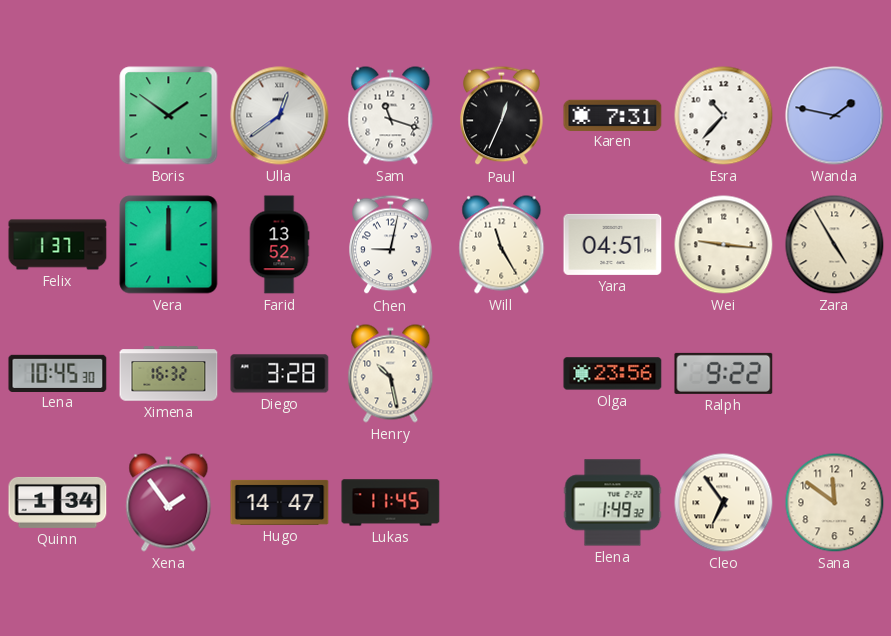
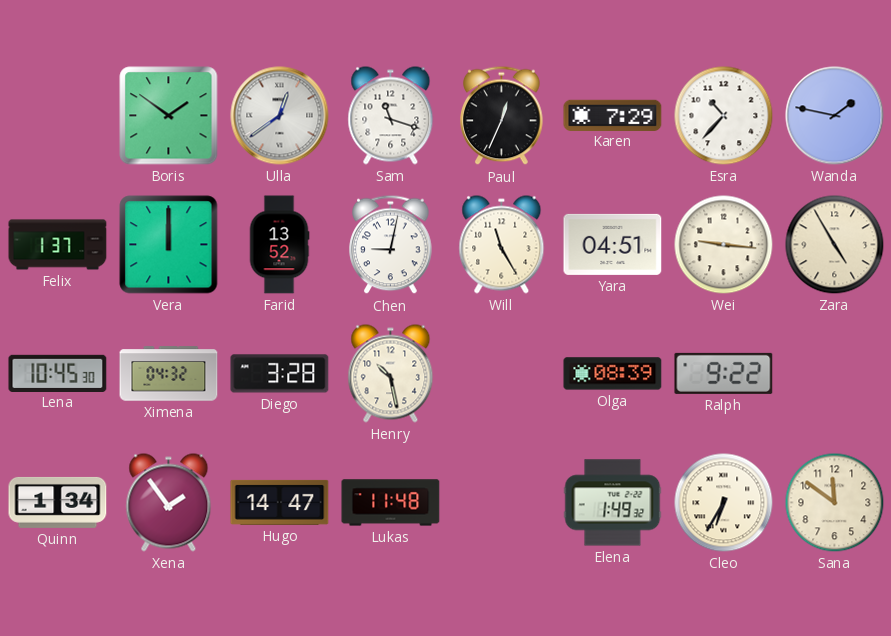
Karen: 7:31 -> 7:29 (613, 115)
Ximena: 16:32 -> 04:32 (169, 374)
Olga: 23:56 -> 08:39 (613, 374)
Lukas: 11:45 -> 11:48 (391, 503)
Cleo: 6:54 -> 6:35 (724, 503)
